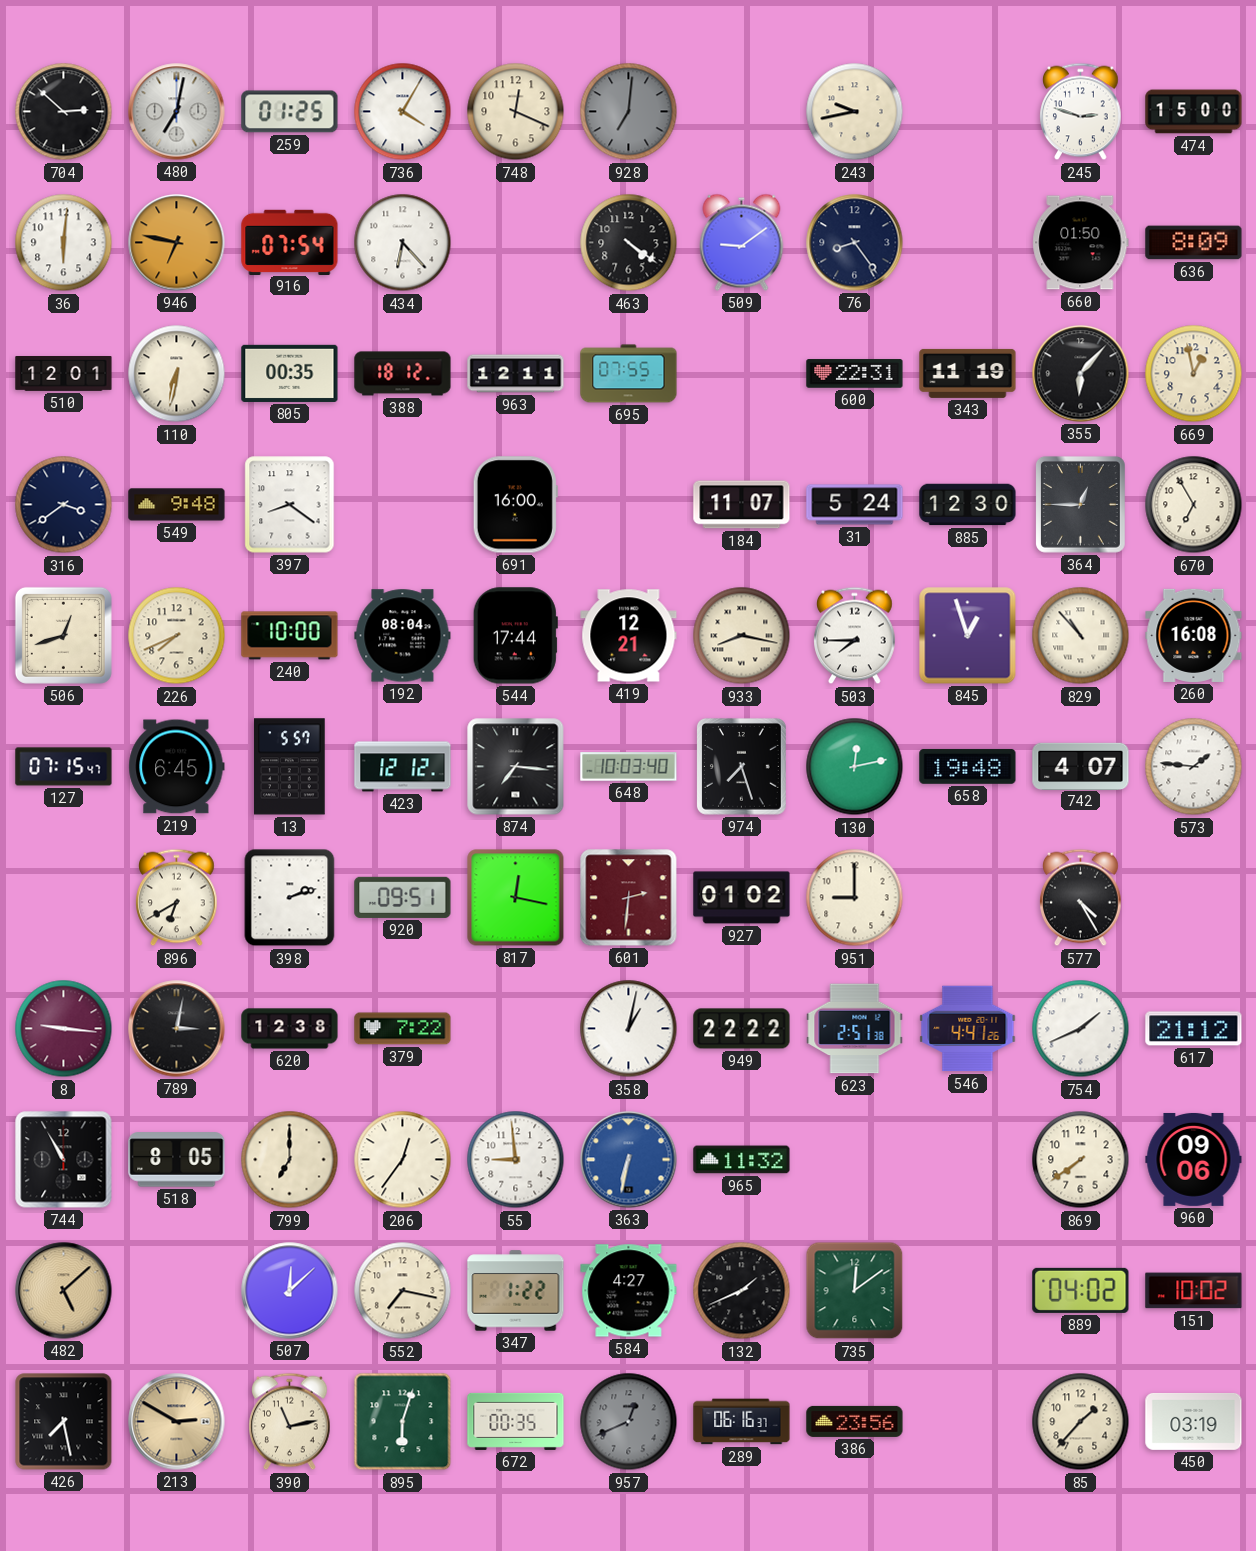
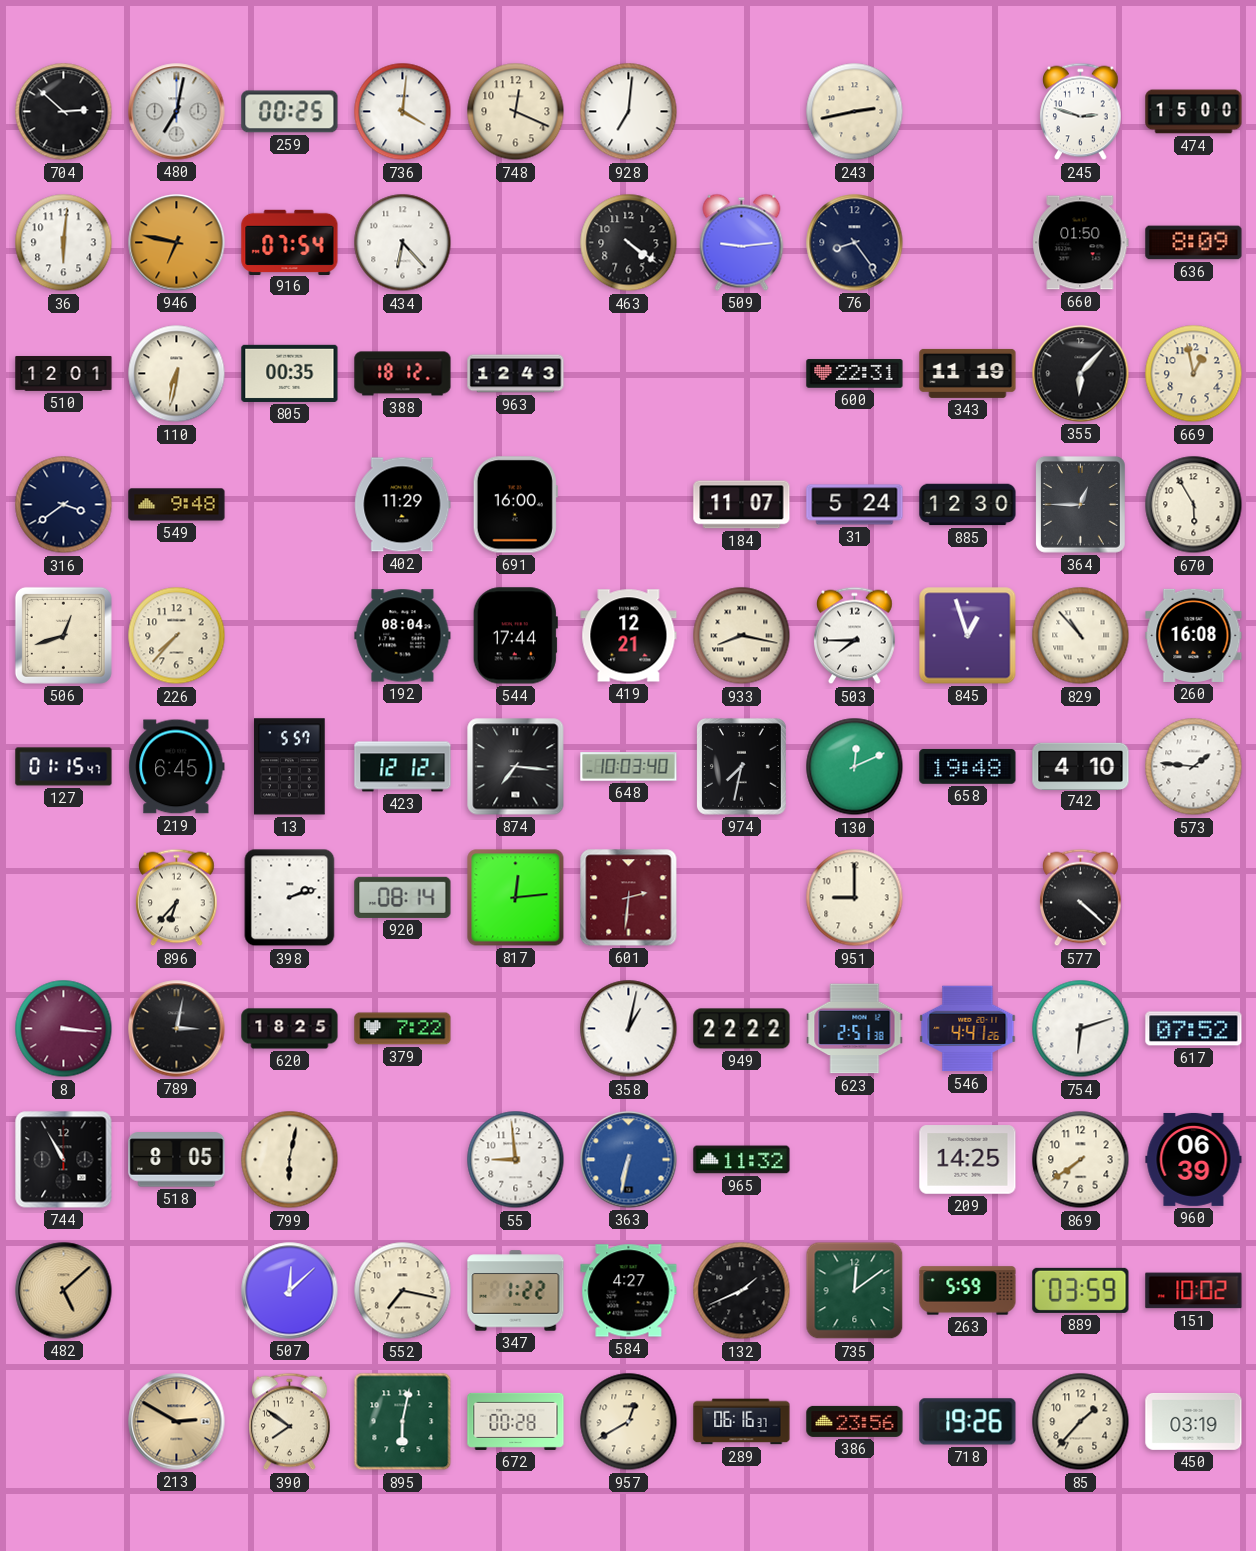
259: 01:25 -> 00:25 (290, 112)
736: 4:05 -> 4:01 (403, 112)
928 dial: grey -> white (629, 112)
243: 9:43 -> 2:43 (855, 112)
509: 9:09 -> 9:14 (742, 242)
963: 12:11 -> 12:43 (516, 374)
695: 07:55 -> none (629, 374)
397: 8:21 -> none (290, 505)
402: none -> 11:29 (403, 505)
670: 6:55 -> 5:55 (1194, 505)
226: 7:41 -> 7:37 (177, 636)
240: 10:00 -> none (290, 636)
127: 07:15 -> 01:15 (64, 767)
974: 7:27 -> 7:32 (741, 766)
130: 12:13 -> 12:11 (855, 767)
742: 4:07 -> 4:10 (1081, 766)
896: 6:40 -> 6:37 (177, 898)
920: 09:51 -> 08:14 (403, 897)
817: 12:17 -> 12:14 (516, 898)
927: 01:02 -> none (742, 898)
577: 4:25 -> 4:22 (1081, 898)
8: 9:16 -> 3:16 (64, 1029)
620: 12:38 -> 18:25 (290, 1029)
754: 1:41 -> 6:12 (1081, 1029)
617: 21:12 -> 07:52 (1194, 1029)
799: 7:00 -> 6:02 (290, 1160)
206: 12:36 -> none (403, 1160)
209: none -> 14:25 (968, 1160)
960: 09:06 -> 06:39 (1194, 1159)
263: none -> 5:59 (968, 1291)
889: 04:02 -> 03:59 (1081, 1290)
426: 7:28 -> none (64, 1422)
390: 11:13 -> 7:51 (290, 1422)
895: 6:03 -> 6:02 (403, 1422)
672: 00:35 -> 00:28 (516, 1421)
957: 12:41 -> 12:40 (629, 1422)
957 dial: grey -> cream (629, 1422)
718: none -> 19:26 (968, 1422)
